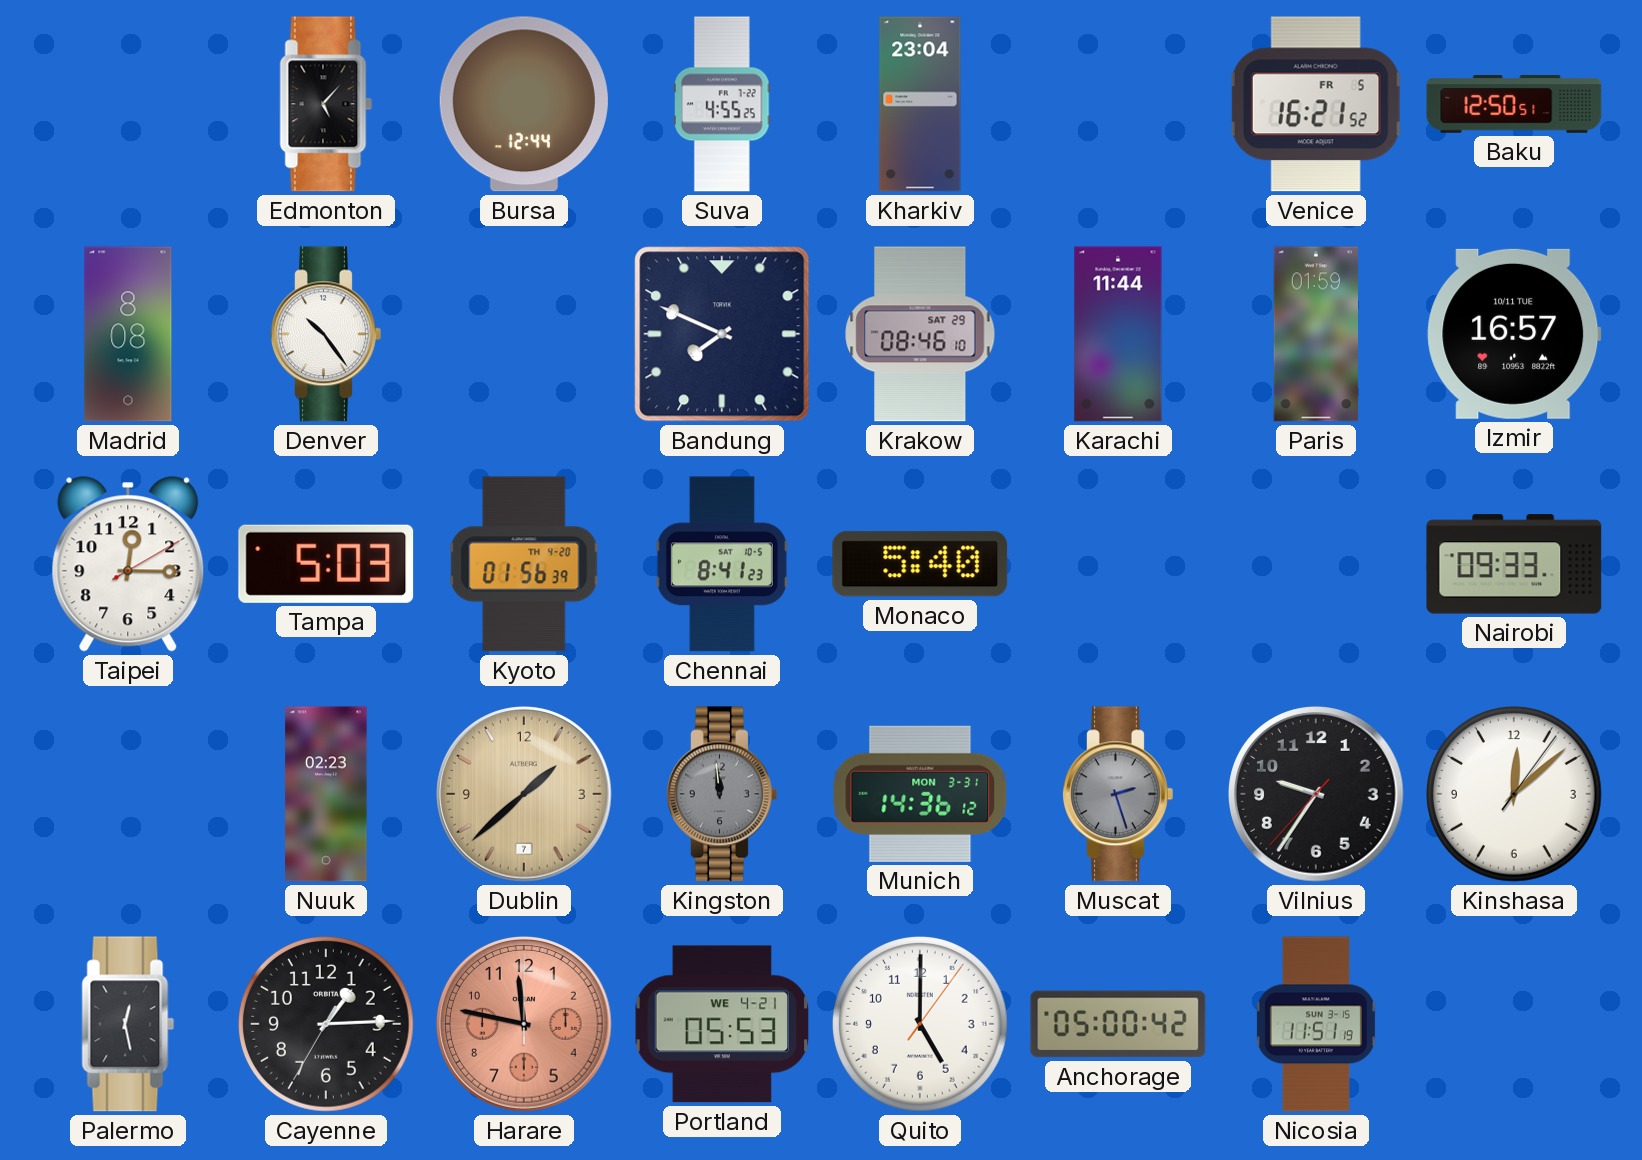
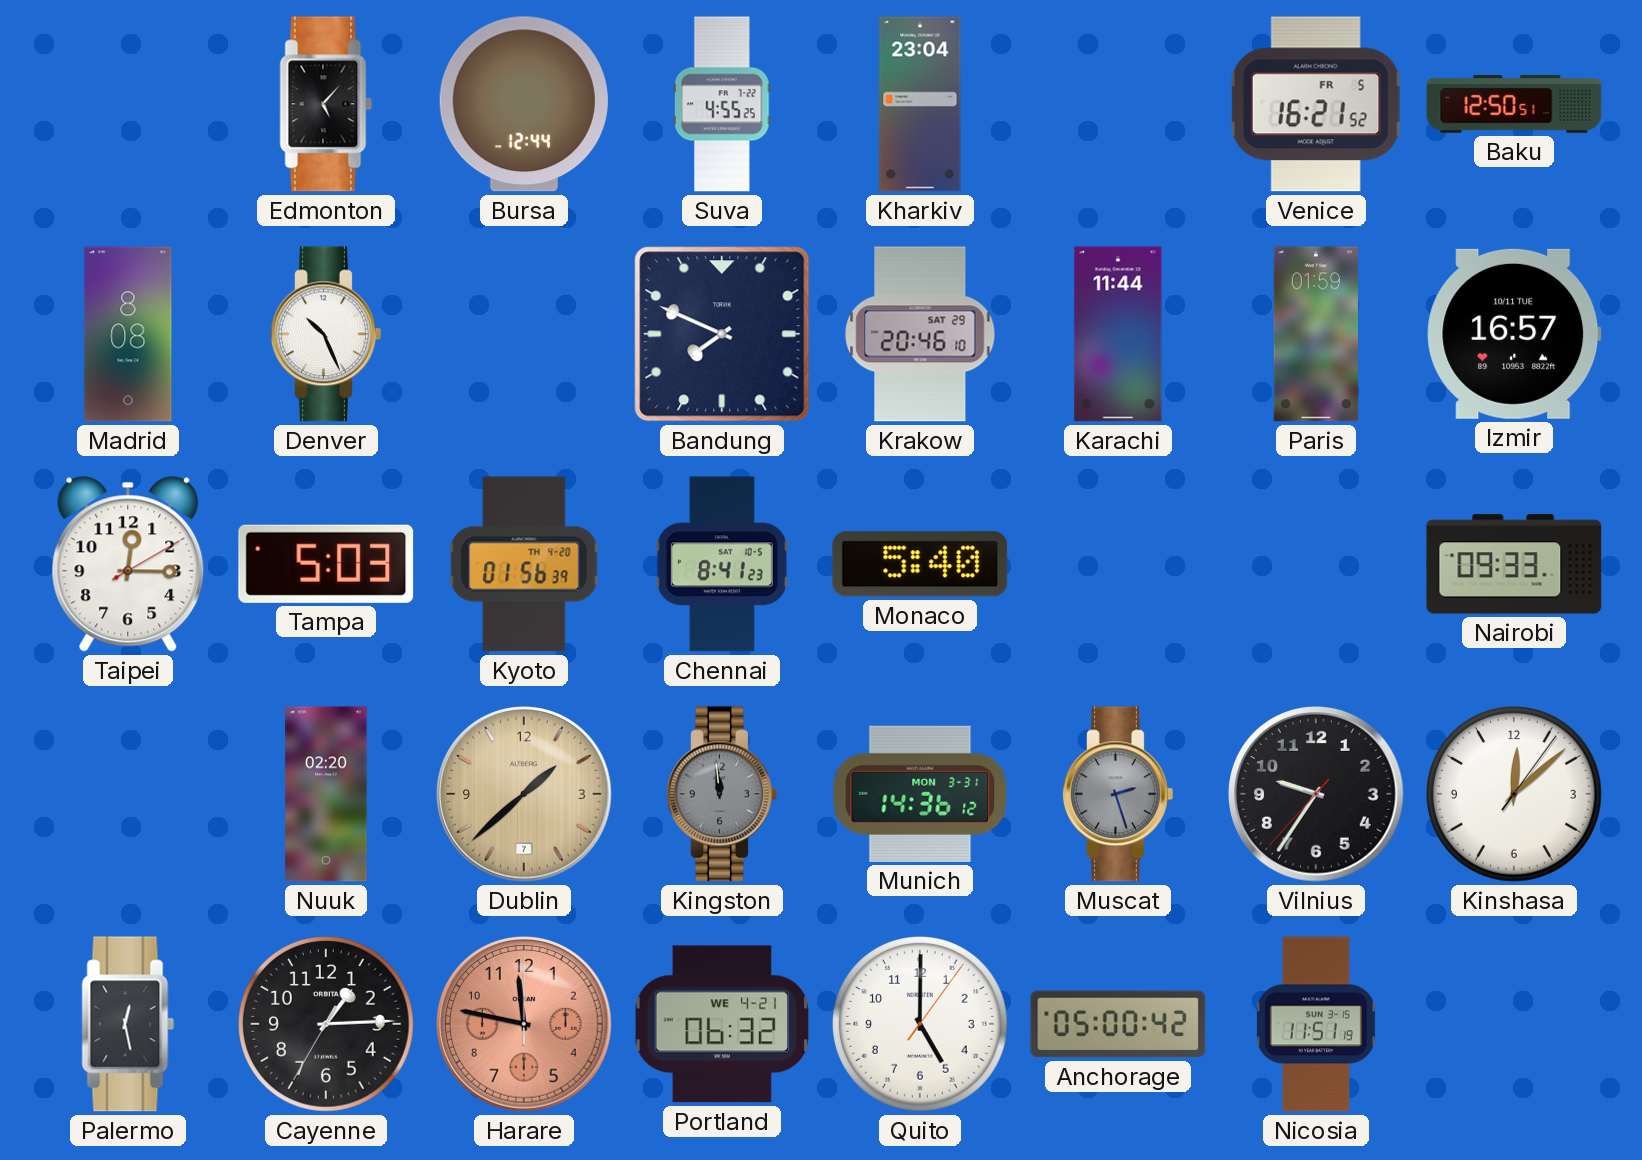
Denver: 10:24 -> 10:26 (326, 334)
Krakow: 08:46 -> 20:46 (920, 334)
Nuuk: 02:23 -> 02:20 (326, 794)
Portland: 05:53 -> 06:32 (722, 1024)
